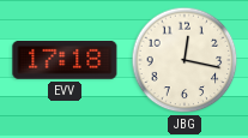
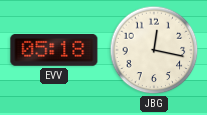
EVV: 17:18 -> 05:18 (54, 50)
